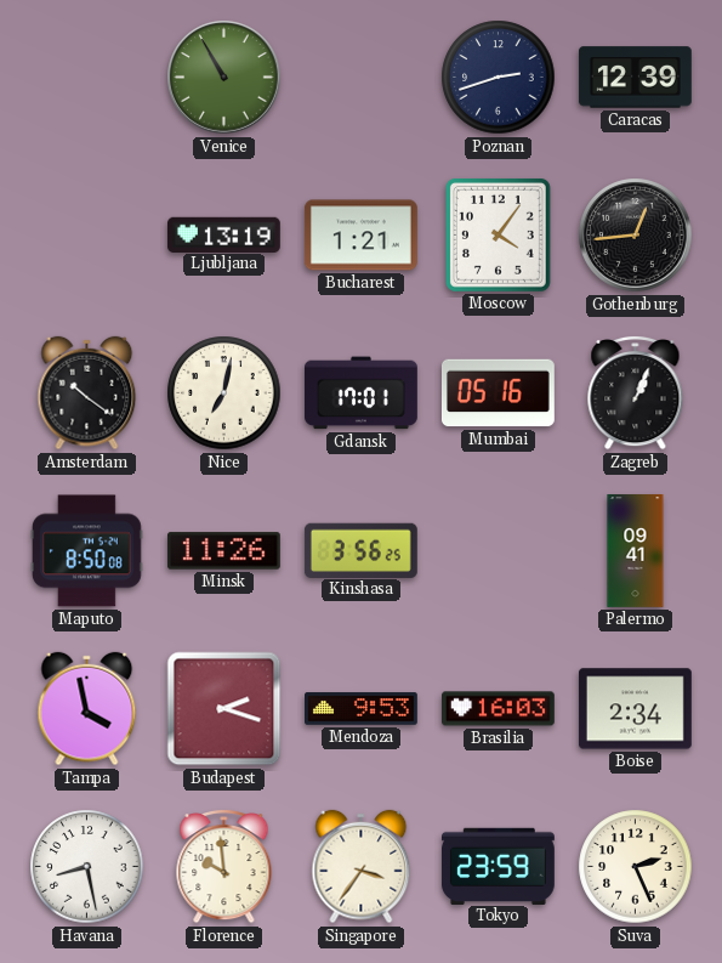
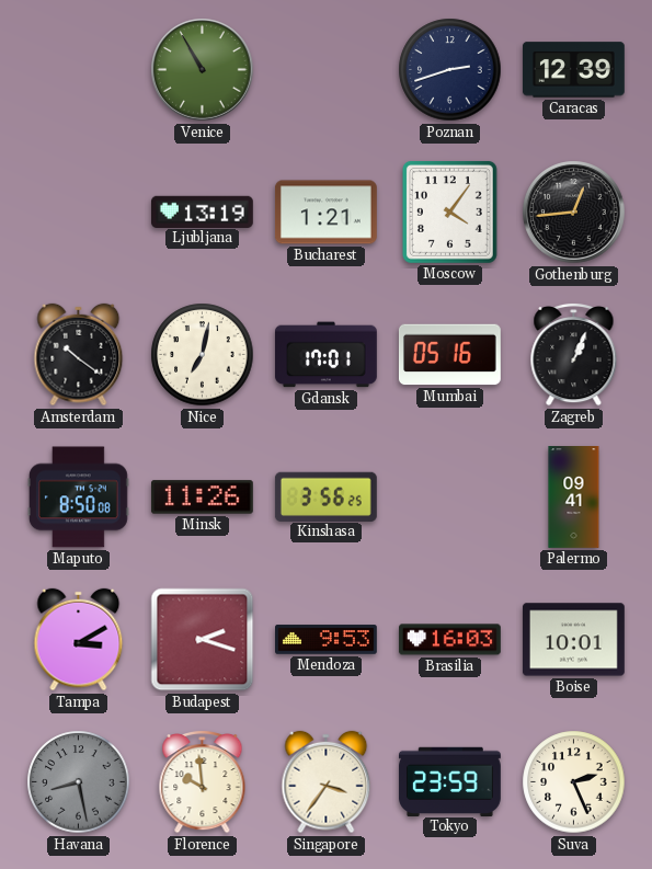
Tampa: 3:58 -> 3:10 (79, 640)
Boise: 2:34 -> 10:01 (573, 640)
Havana dial: white -> grey (79, 782)
